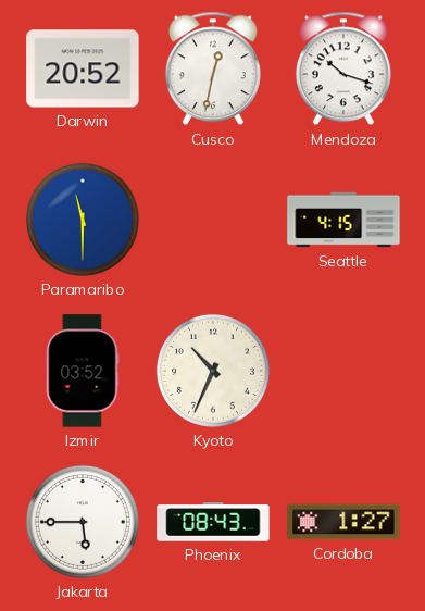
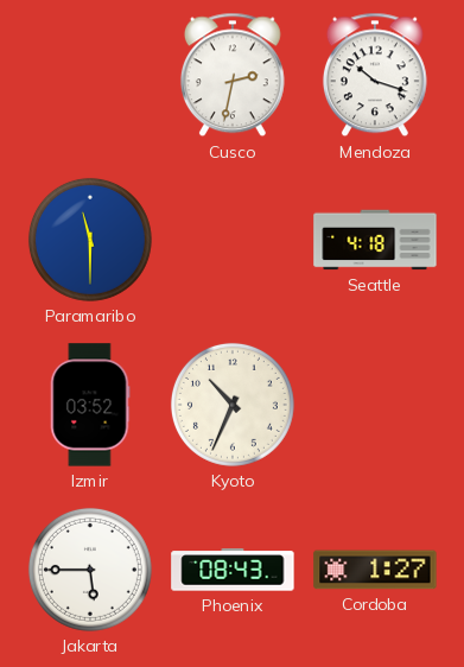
Darwin: 20:52 -> none (83, 68)
Cusco: 12:32 -> 2:32 (233, 75)
Seattle: 4:15 -> 4:18 (375, 240)
